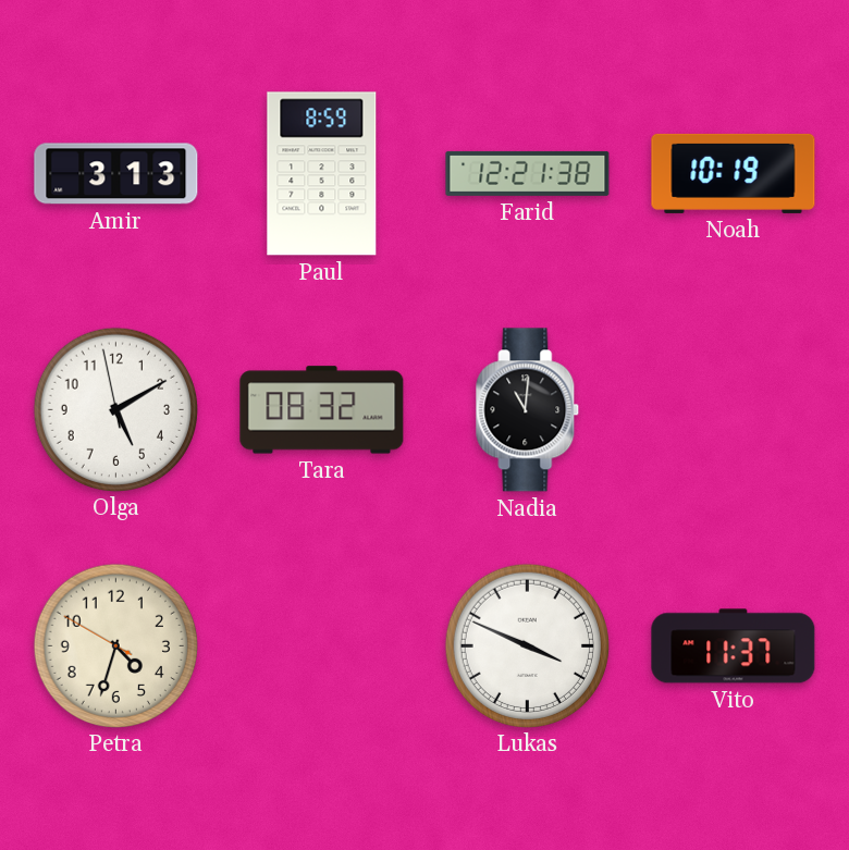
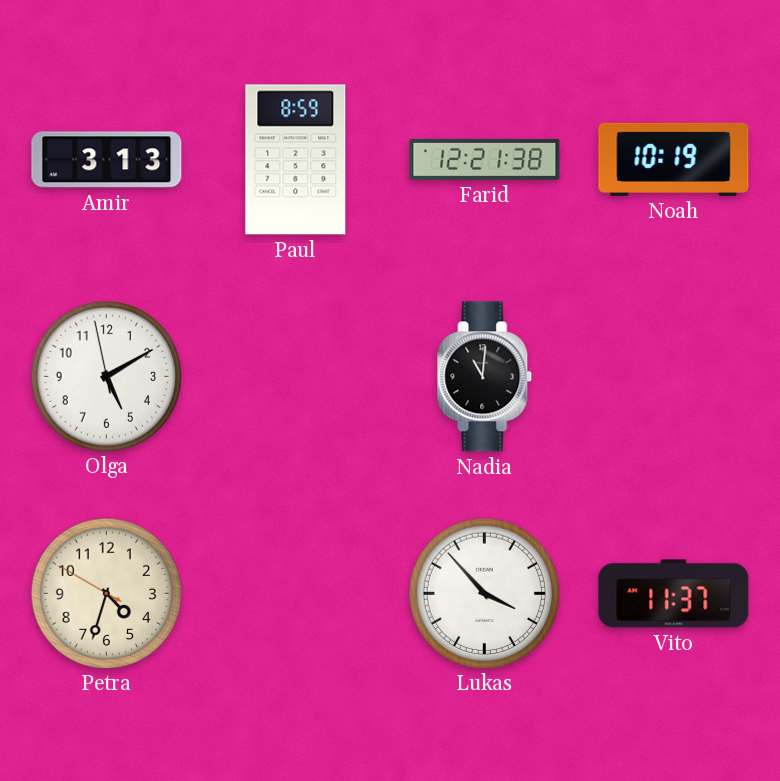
Tara: 08:32 -> none (322, 410)
Lukas: 3:49 -> 3:53 (484, 593)
